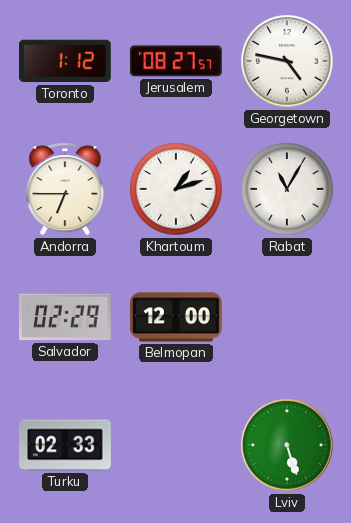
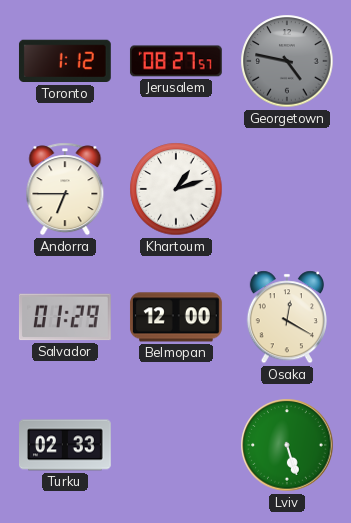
Georgetown dial: white -> grey (287, 61)
Rabat: 11:05 -> none (287, 189)
Salvador: 02:29 -> 01:29 (65, 317)
Osaka: none -> 12:20 (287, 317)
